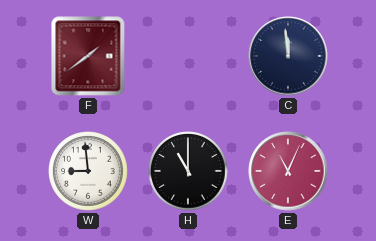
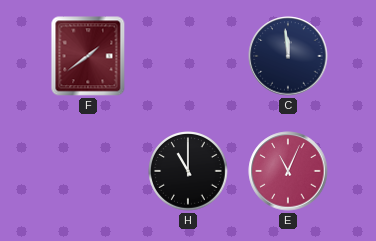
W: 8:59 -> none (88, 171)
